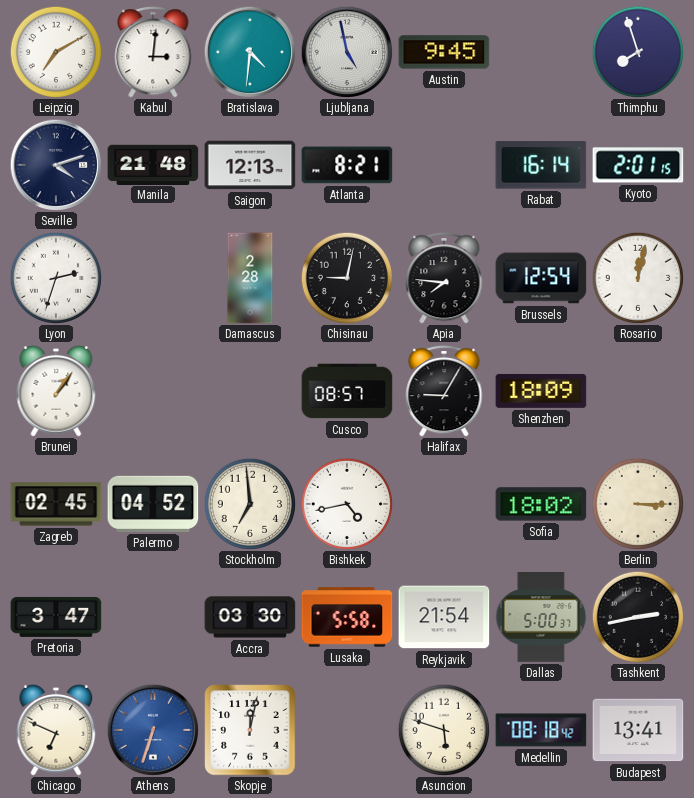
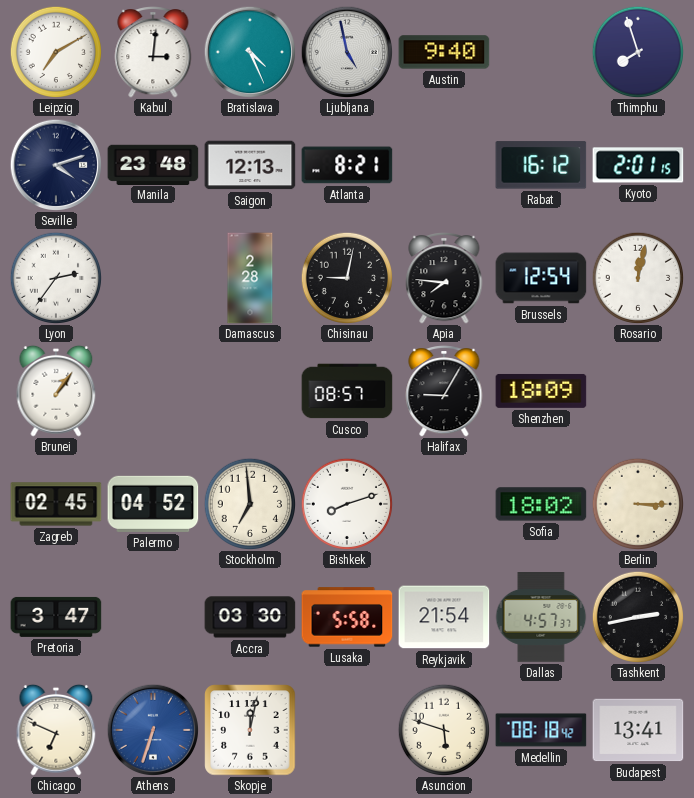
Bratislava: 4:31 -> 4:26 (250, 52)
Austin: 9:45 -> 9:40 (444, 52)
Manila: 21:48 -> 23:48 (153, 164)
Rabat: 16:14 -> 16:12 (541, 165)
Lyon: 2:33 -> 2:36 (55, 277)
Bishkek: 4:43 -> 8:12 (346, 503)
Dallas: 5:00 -> 4:57 (541, 617)
